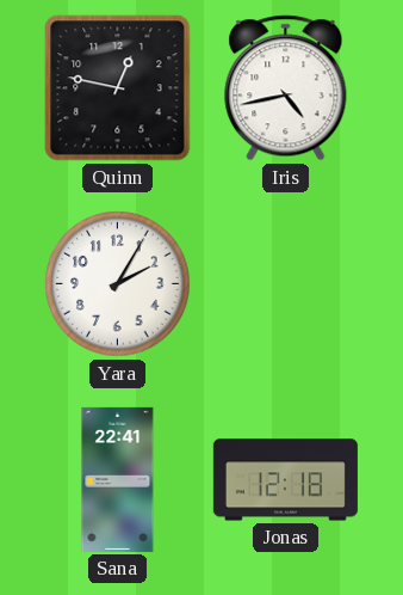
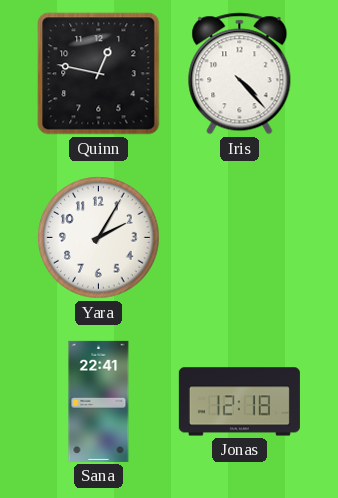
Iris: 4:43 -> 4:23 (240, 74)
